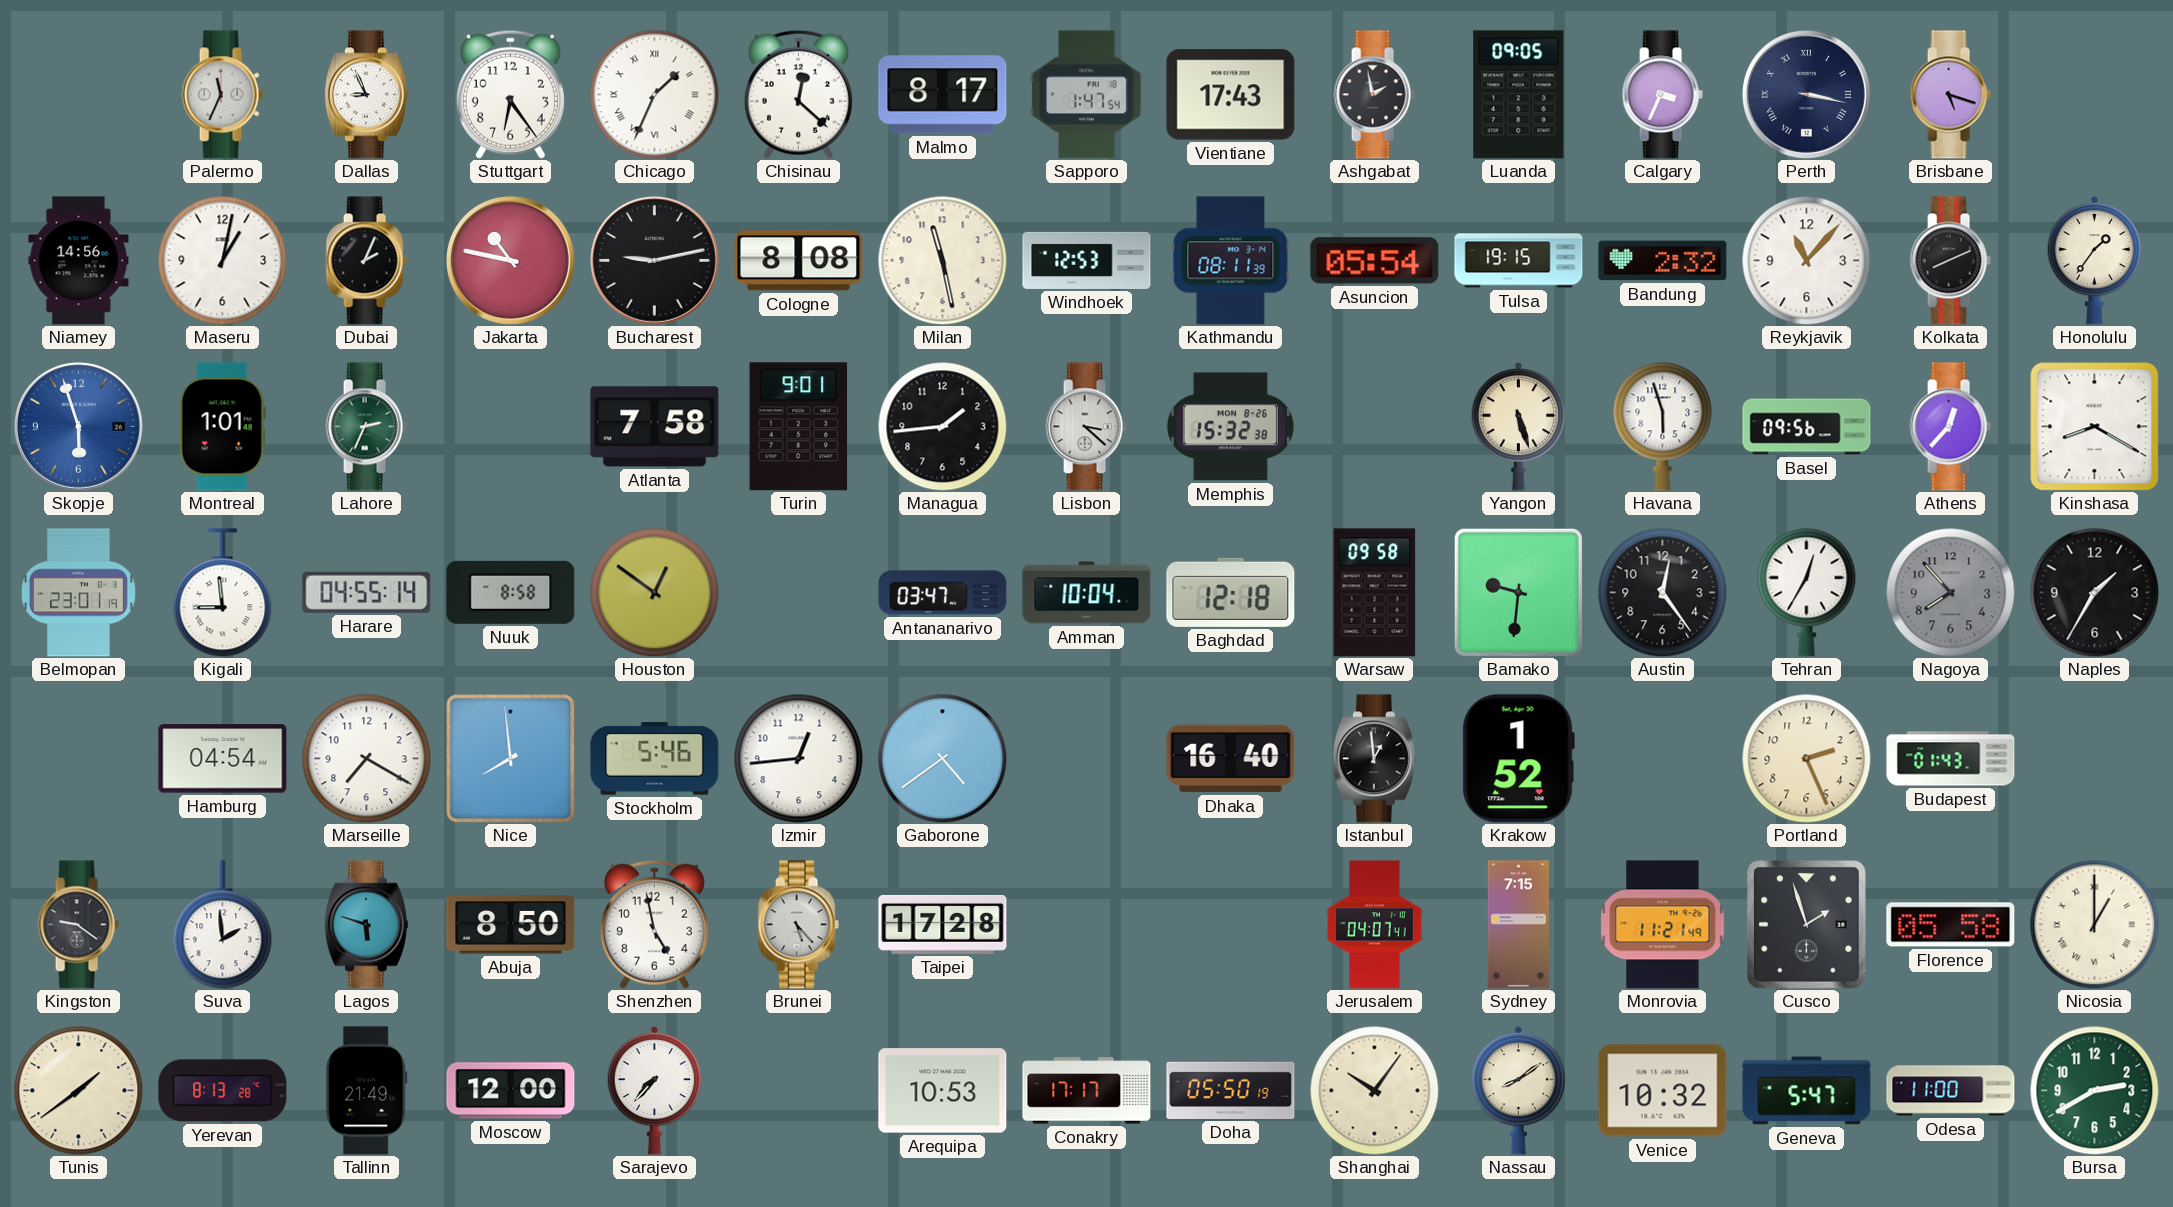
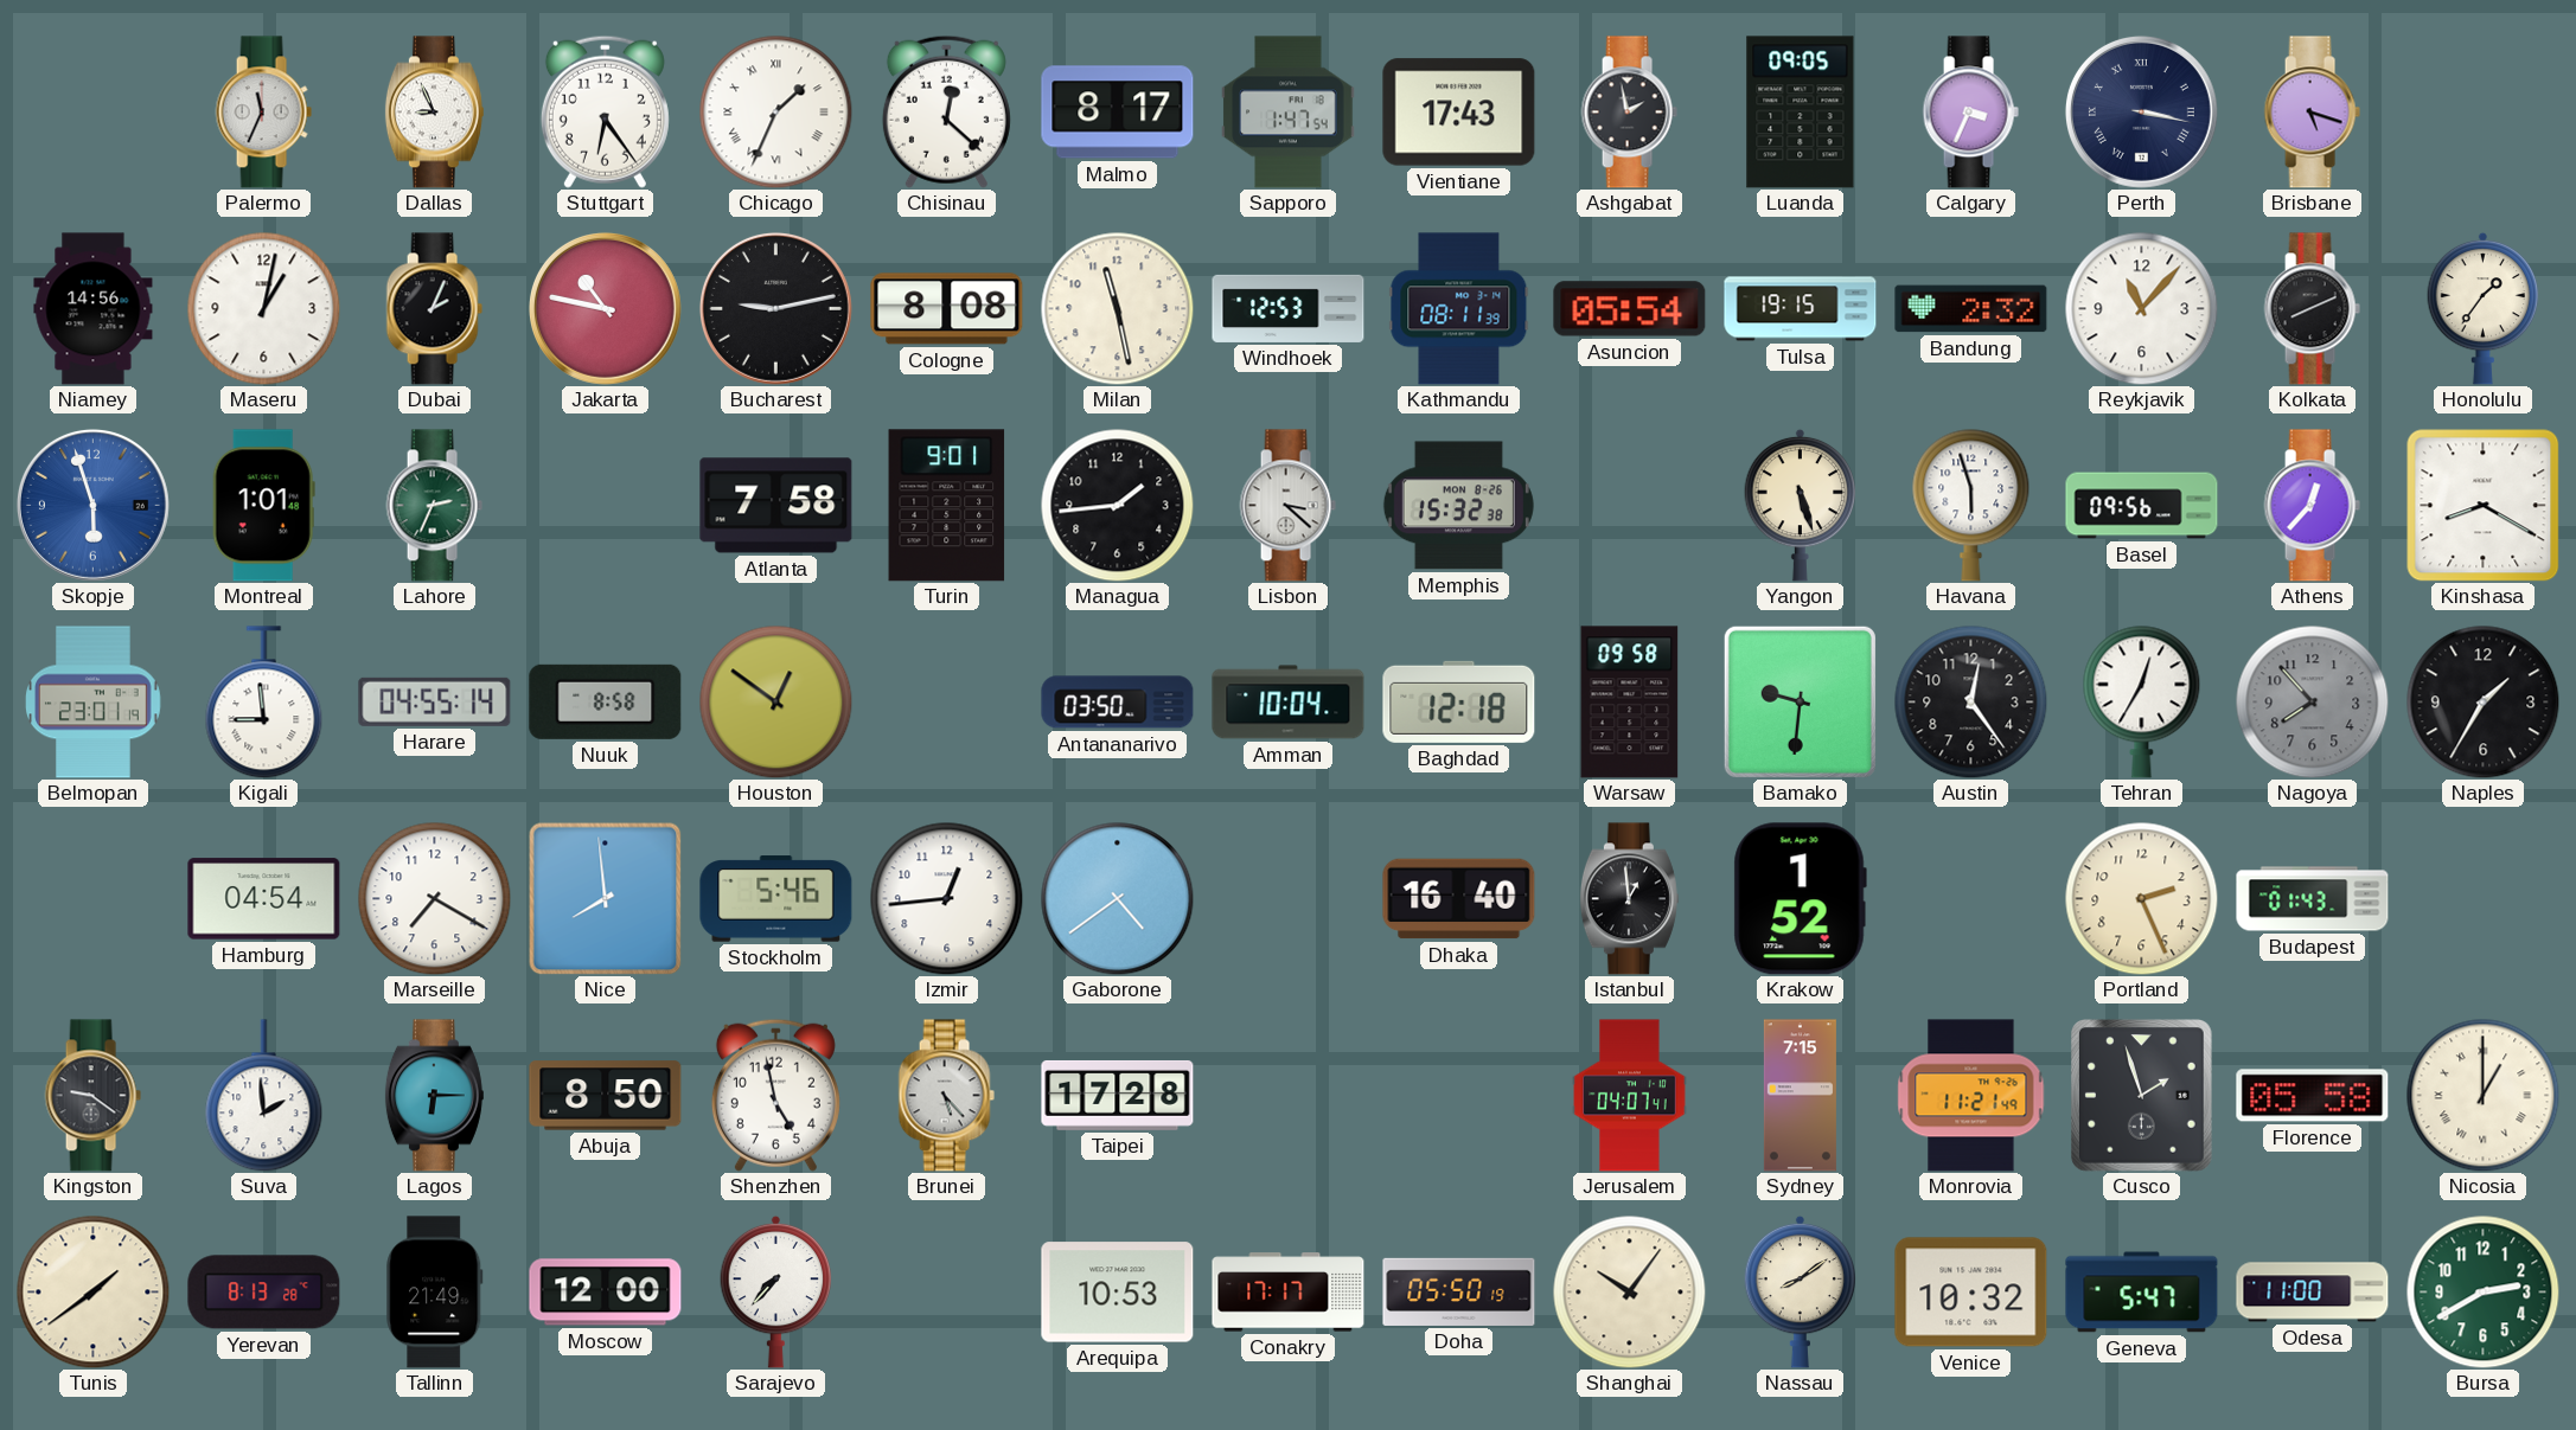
Antananarivo: 03:47 -> 03:50 (1118, 703)
Lagos: 5:48 -> 6:15 (434, 1096)
